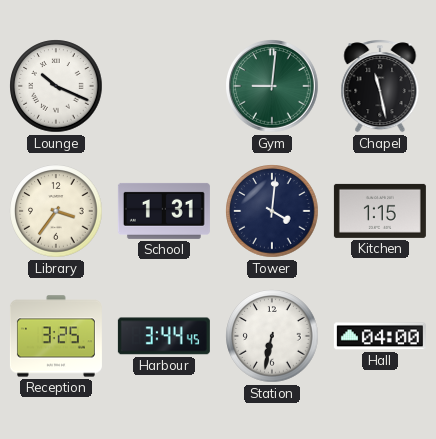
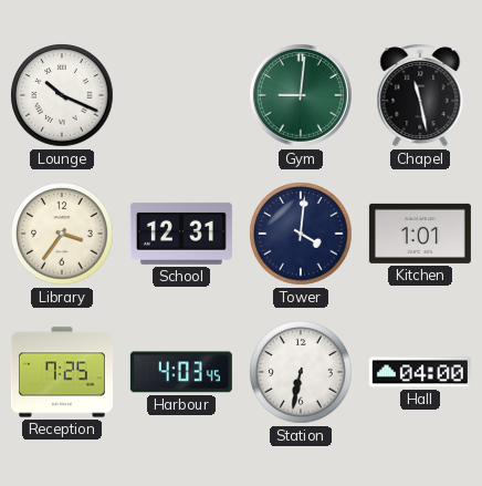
School: 1:31 -> 12:31 (181, 234)
Kitchen: 1:15 -> 1:01 (420, 234)
Reception: 3:25 -> 7:25 (62, 372)
Harbour: 3:44 -> 4:03 (181, 372)
